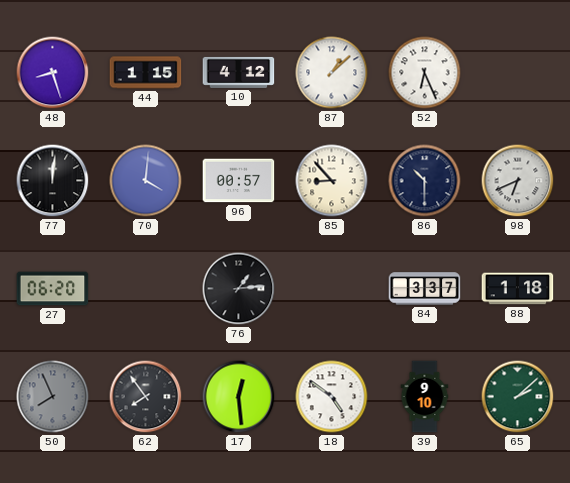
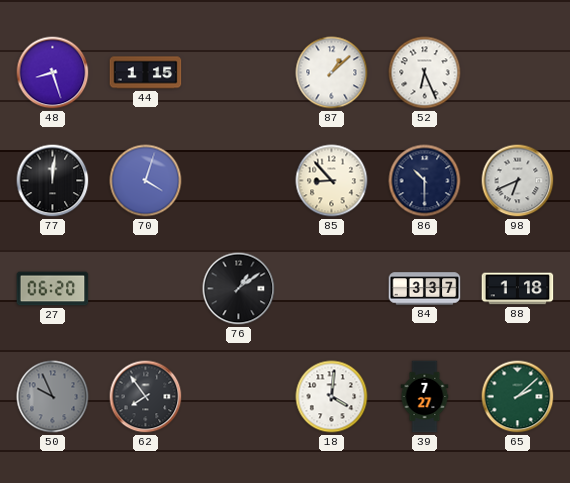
10: 4:12 -> none (239, 72)
70: 4:01 -> 4:03 (146, 181)
96: 00:57 -> none (239, 181)
76: 1:14 -> 1:09 (239, 289)
50: 7:56 -> 9:56 (53, 397)
17: 12:29 -> none (239, 397)
18: 4:51 -> 4:01 (332, 397)
39: 9:10 -> 7:27 (425, 397)
